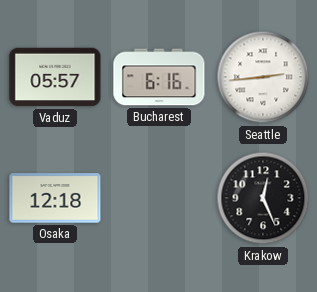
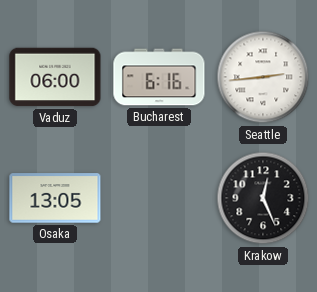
Vaduz: 05:57 -> 06:00 (55, 77)
Osaka: 12:18 -> 13:05 (55, 198)
